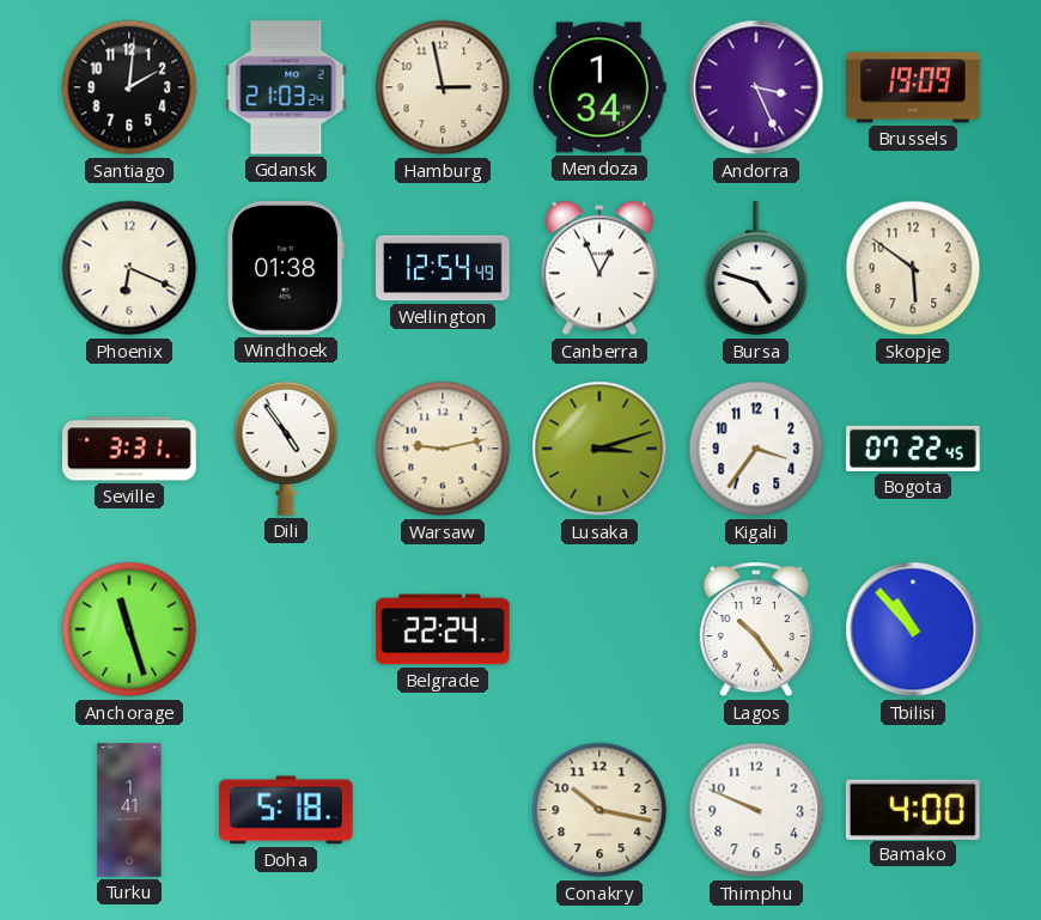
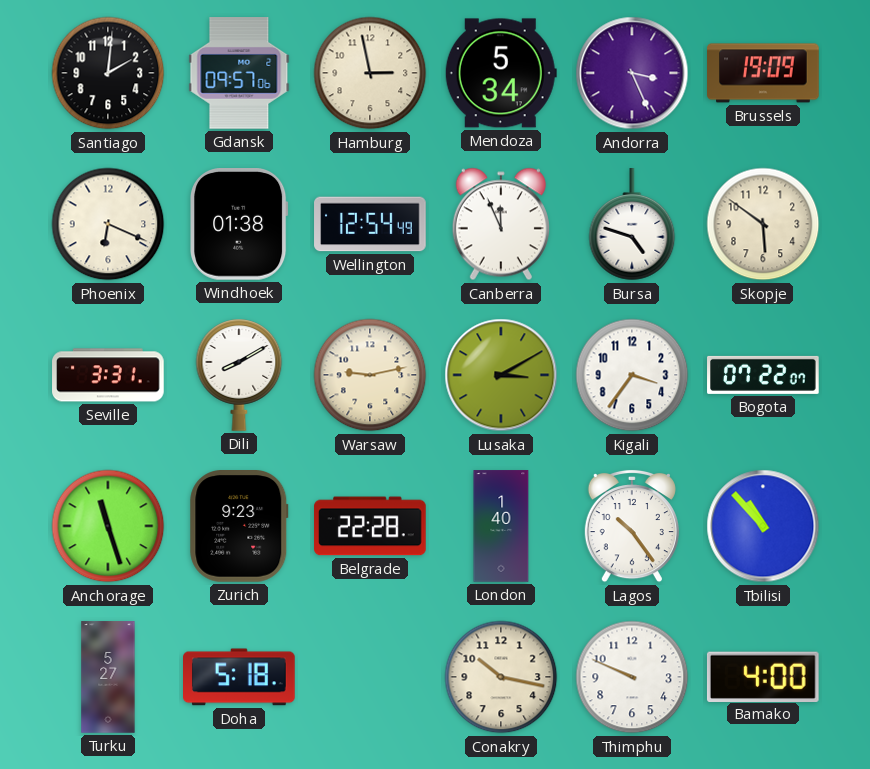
Gdansk: 21:03 -> 09:57 (239, 73)
Mendoza: 1:34 -> 5:34 (501, 73)
Canberra: 12:56 -> 11:56 (501, 224)
Dili: 4:54 -> 8:10 (239, 375)
Lusaka: 3:12 -> 3:10 (501, 375)
Bogota: 07:22:45 -> 07:22:07 (763, 375)
Zurich: none -> 9:23 (239, 527)
Belgrade: 22:24 -> 22:28 (370, 526)
London: none -> 1:40 (501, 526)
Turku: 1:41 -> 5:27 (108, 677)
